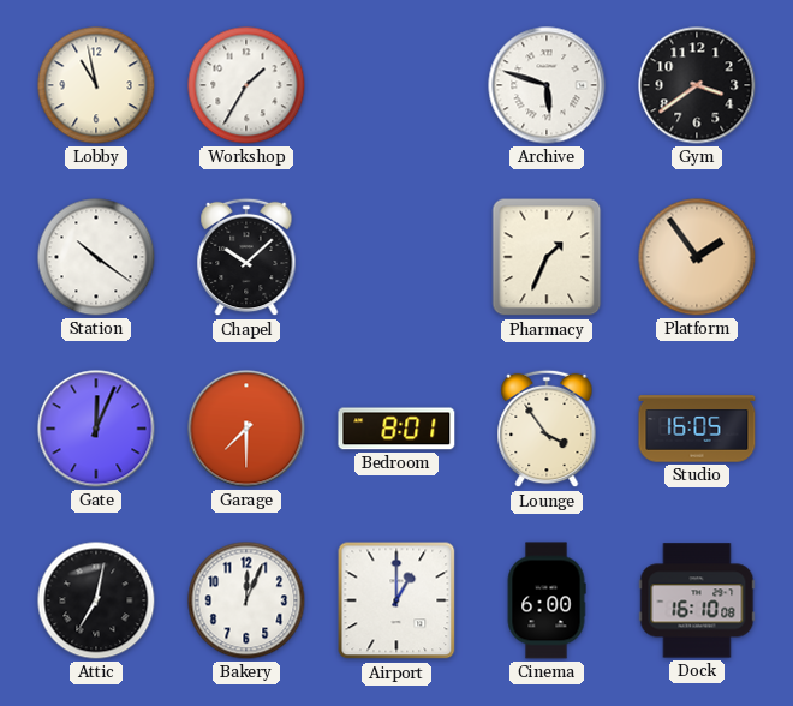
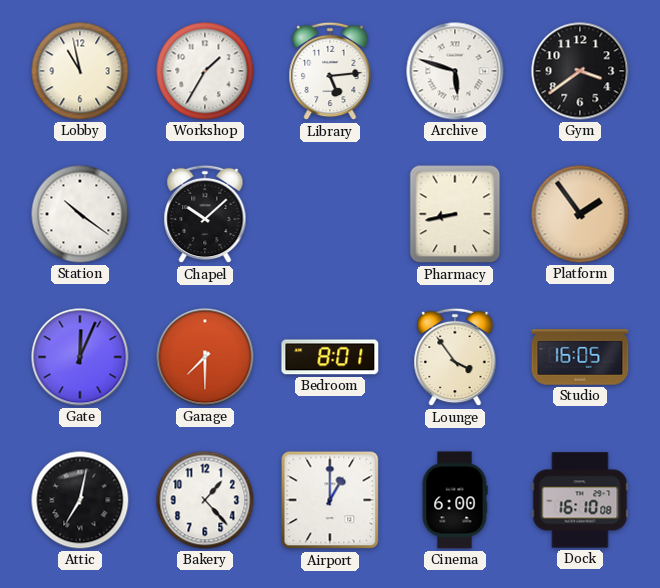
Library: none -> 5:14 (330, 71)
Pharmacy: 1:34 -> 8:43 (455, 214)
Bakery: 12:04 -> 1:23 (205, 500)
